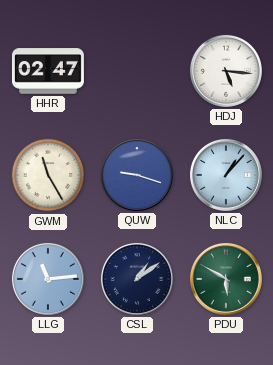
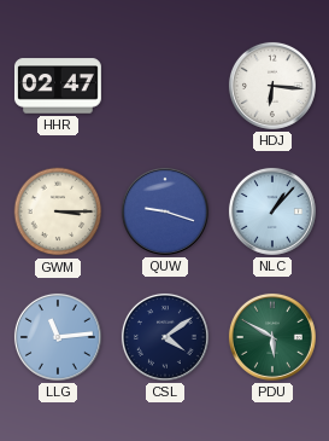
HDJ: 5:16 -> 6:16 (272, 86)
GWM: 11:25 -> 3:15 (58, 211)
CSL: 1:09 -> 4:09 (165, 337)
